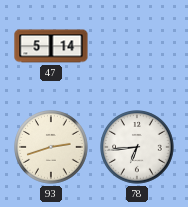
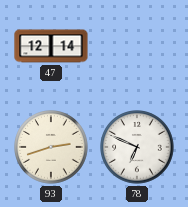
47: 5:14 -> 12:14 (51, 46)
78: 6:44 -> 6:49 (137, 147)
